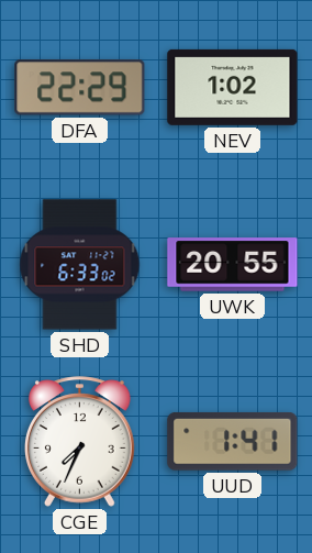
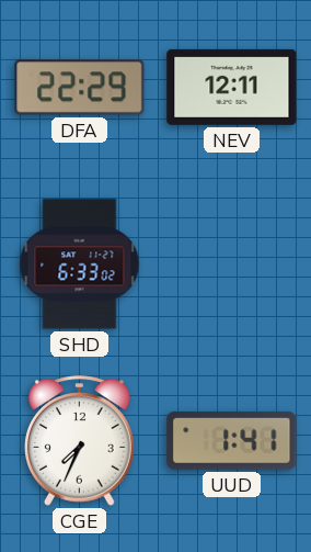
NEV: 1:02 -> 12:11 (232, 87)
UWK: 20:55 -> none (233, 265)
